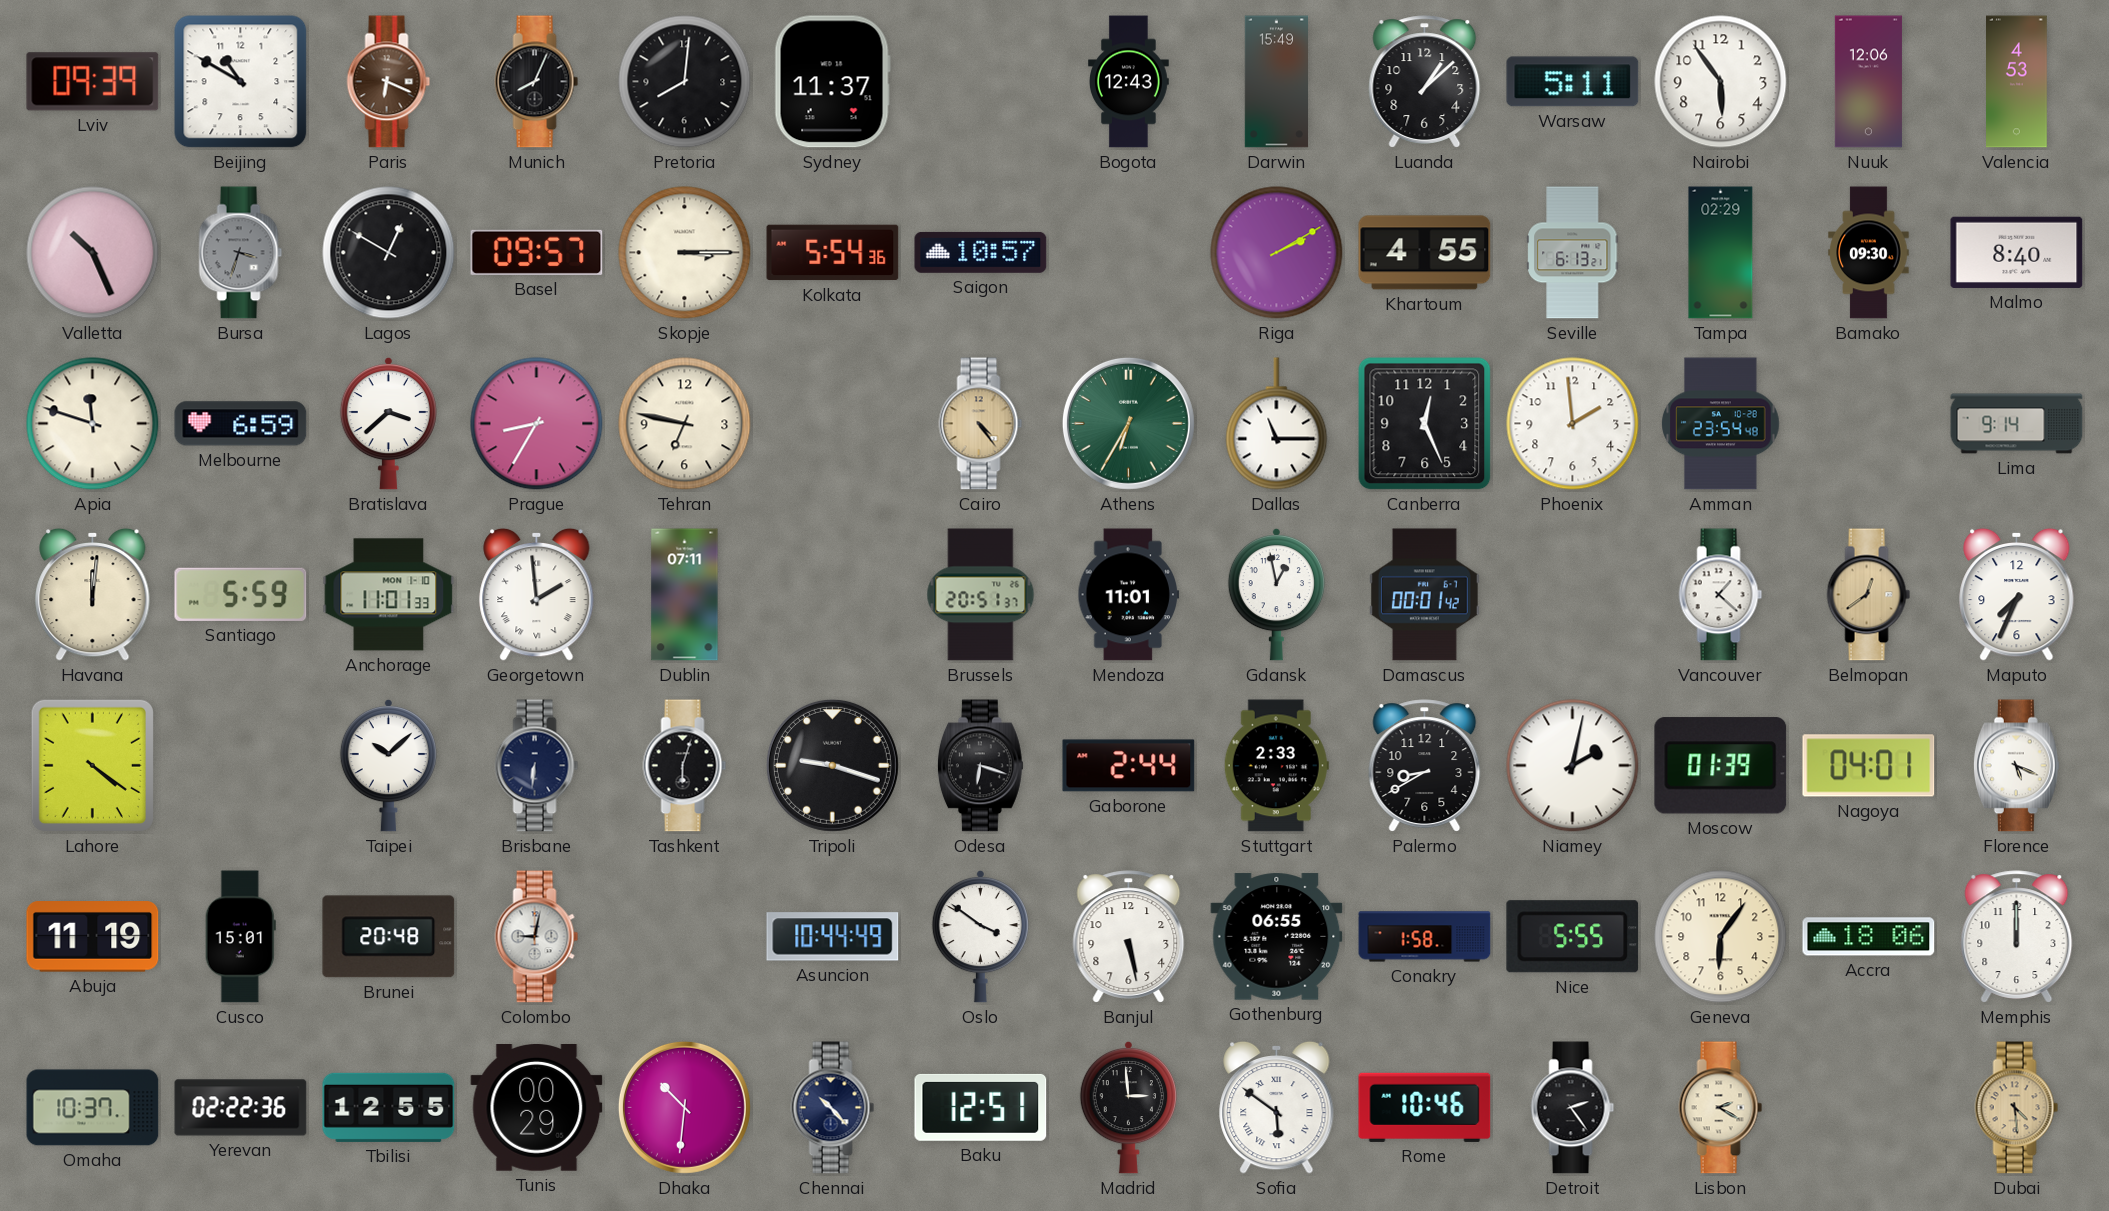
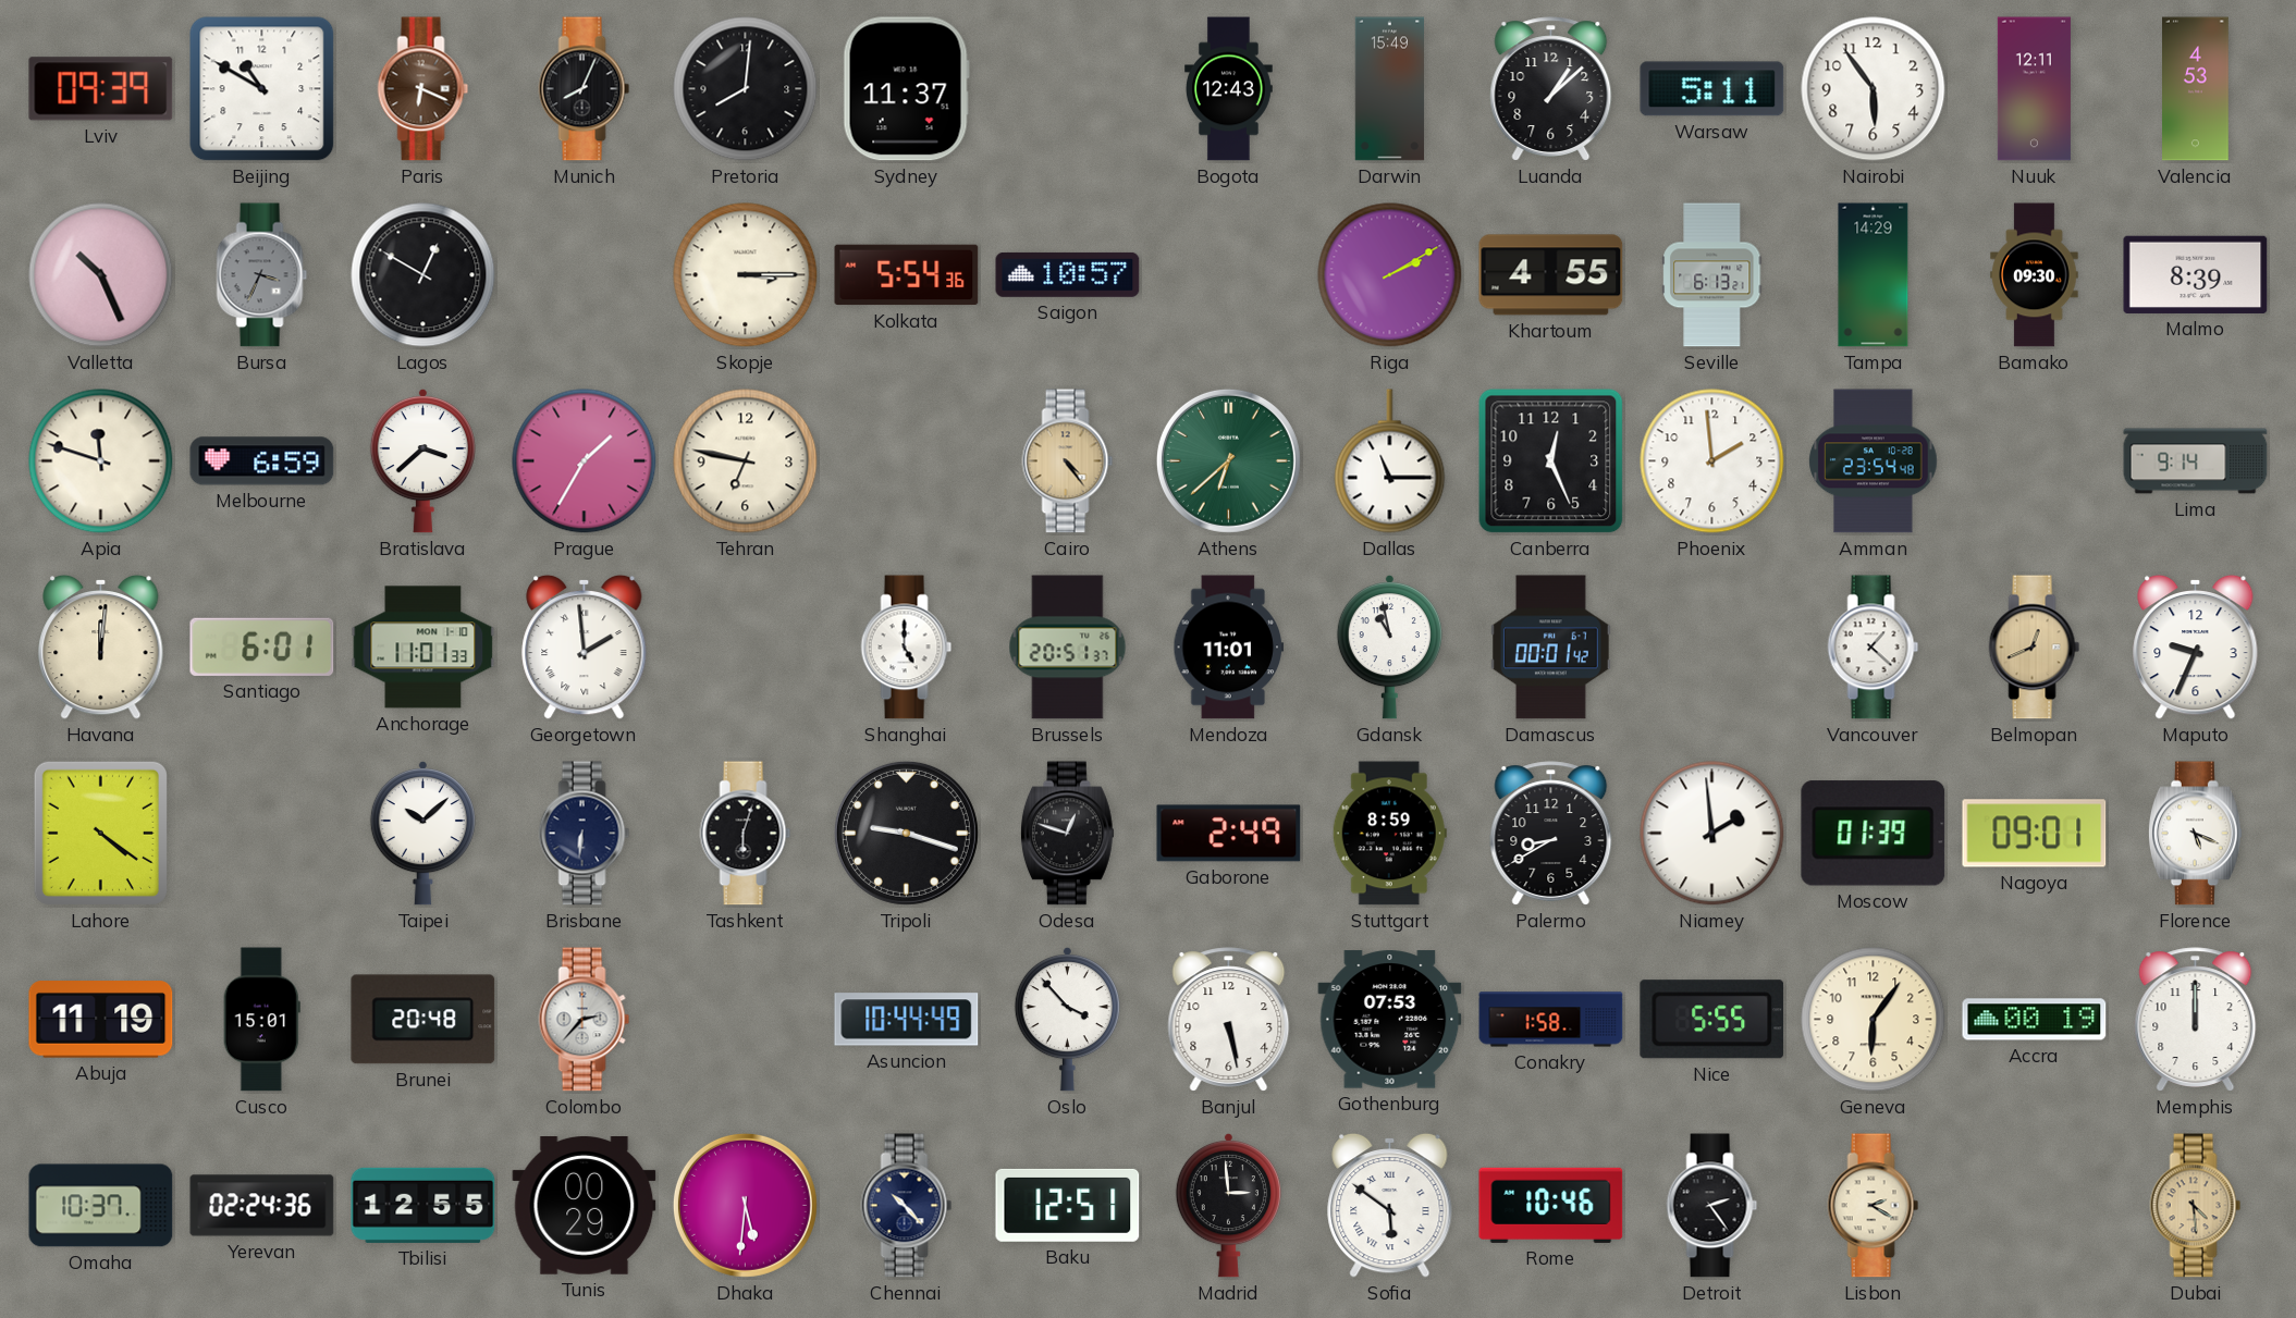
Nuuk: 12:06 -> 12:11 (2034, 89)
Bursa: 3:33 -> 3:34 (262, 275)
Basel: 09:57 -> none (537, 252)
Tampa: 02:29 -> 14:29 (1874, 275)
Malmo: 8:40 -> 8:39 (2196, 274)
Prague: 8:35 -> 1:35 (585, 461)
Athens: 6:35 -> 6:38 (1228, 460)
Santiago: 5:59 -> 6:01 (262, 646)
Dublin: 07:11 -> none (685, 595)
Shanghai: none -> 5:00 (907, 648)
Gdansk: 12:58 -> 10:58 (1389, 646)
Belmopan: 12:39 -> 12:41 (2035, 648)
Maputo: 7:34 -> 9:34 (2196, 646)
Odesa: 6:18 -> 12:48 (1067, 834)
Gaborone: 2:44 -> 2:49 (1229, 834)
Stuttgart: 2:33 -> 8:59 (1389, 834)
Niamey: 2:02 -> 1:59 (1712, 834)
Nagoya: 04:01 -> 09:01 (2035, 834)
Colombo: 9:02 -> 2:37 (585, 1020)
Oslo: 3:51 -> 3:53 (1067, 1019)
Gothenburg: 06:55 -> 07:53 (1390, 1020)
Accra: 18:06 -> 00:19 (2035, 1020)
Yerevan: 02:22 -> 02:24 (262, 1206)
Dhaka: 10:31 -> 5:31 (745, 1205)
